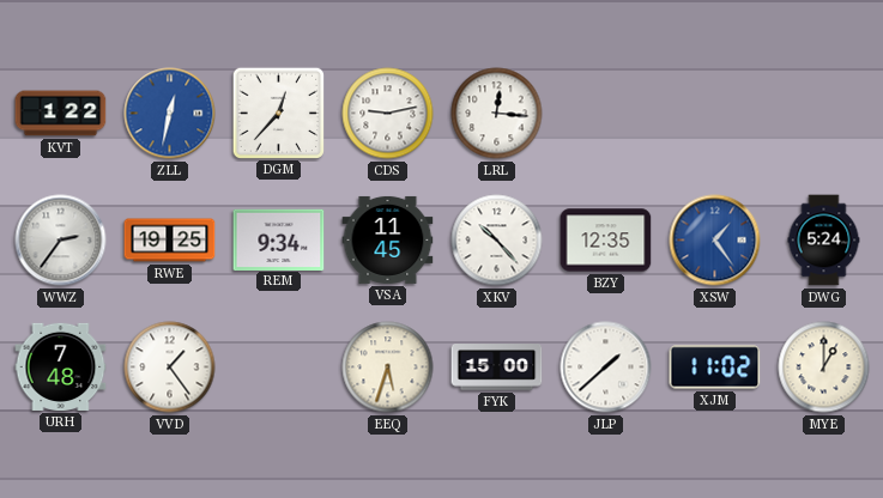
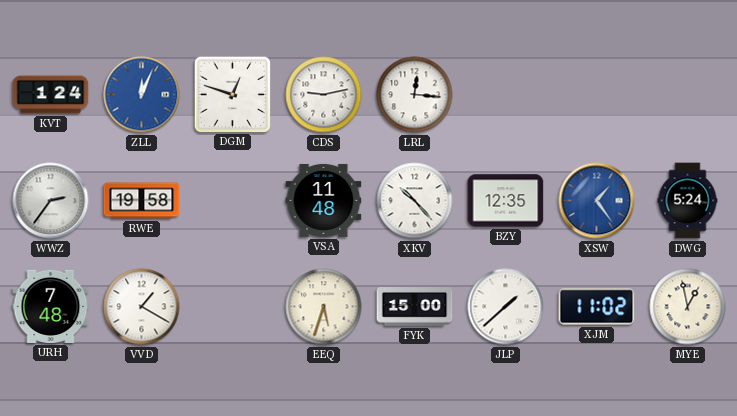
KVT: 1:22 -> 1:24 (51, 95)
ZLL: 12:32 -> 12:04 (142, 95)
DGM: 12:37 -> 12:48 (232, 94)
RWE: 19:25 -> 19:58 (142, 201)
REM: 9:34 -> none (279, 239)
VSA: 11:45 -> 11:48 (324, 200)
VVD: 1:24 -> 1:20 (142, 307)
MYE: 1:00 -> 12:58 (688, 307)
